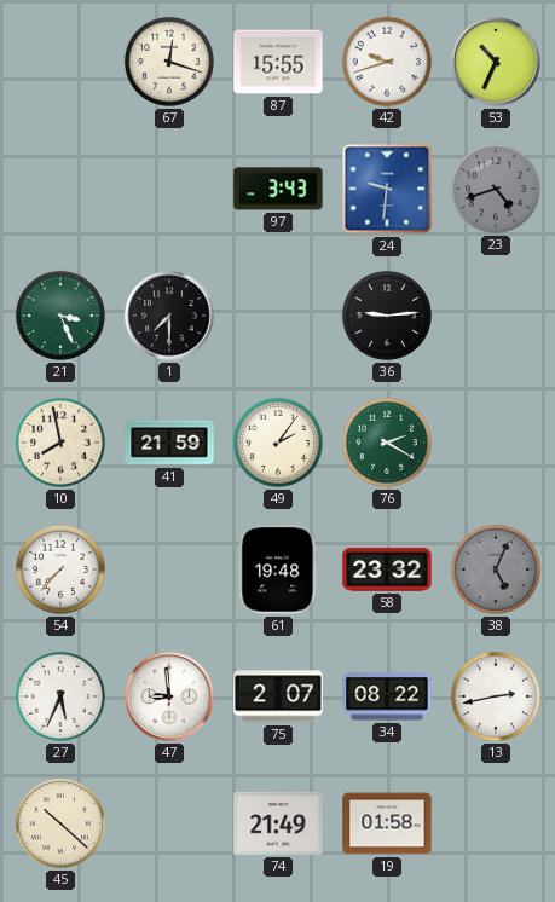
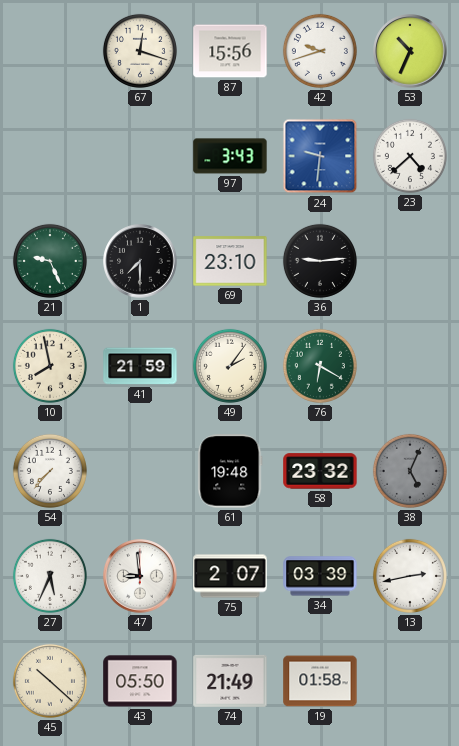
87: 15:55 -> 15:56 (230, 51)
23: 4:42 -> 4:38 (410, 156)
23 dial: grey -> white (410, 156)
21: 3:26 -> 9:26 (50, 261)
69: none -> 23:10 (230, 261)
76: 2:20 -> 6:20 (320, 366)
34: 08:22 -> 03:39 (320, 576)
43: none -> 05:50 (140, 681)
